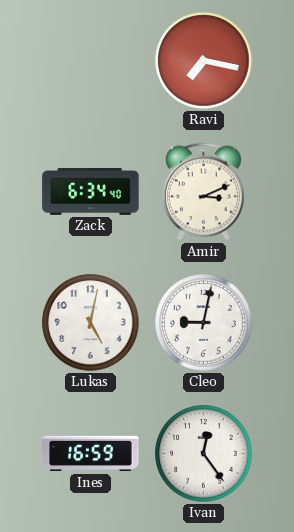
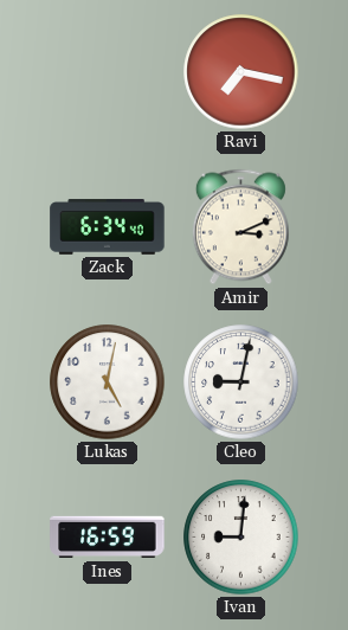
Ivan: 12:24 -> 9:01 (241, 538)
